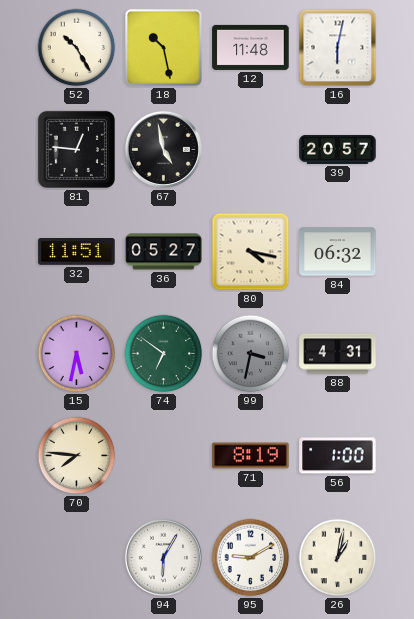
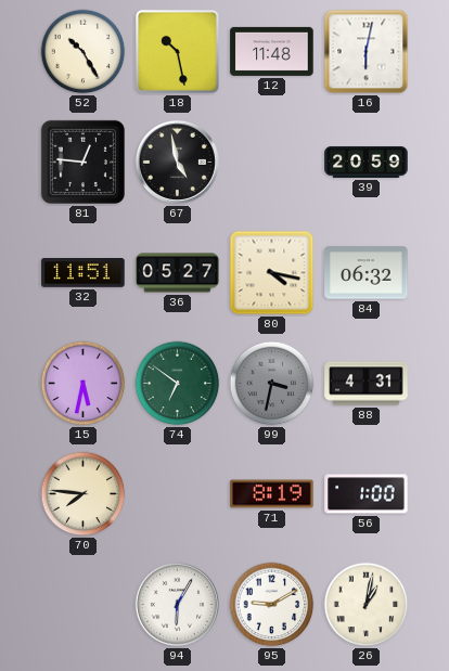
39: 20:57 -> 20:59 (367, 162)
